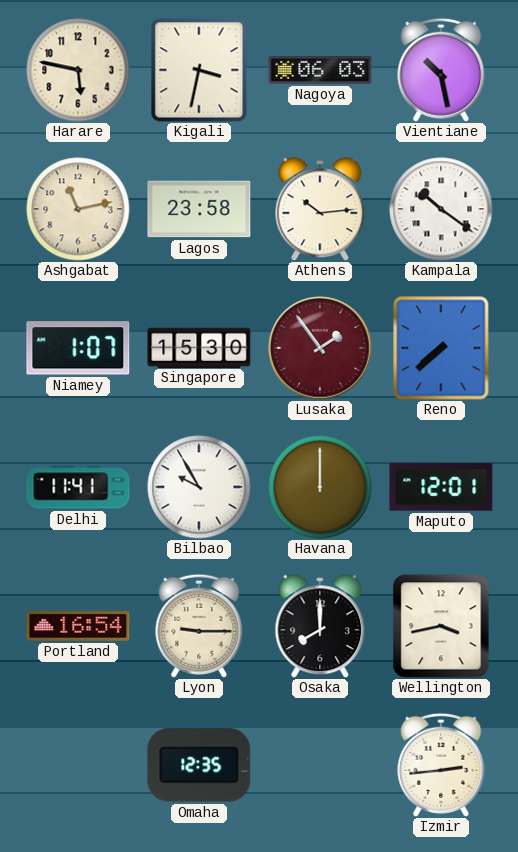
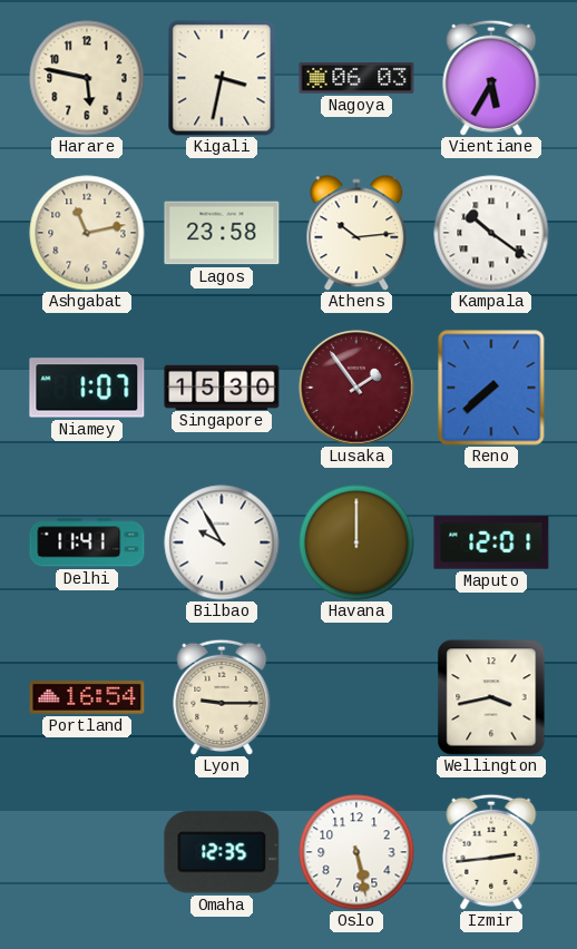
Vientiane: 10:28 -> 5:35 (491, 78)
Osaka: 8:00 -> none (320, 626)
Oslo: none -> 5:28 (356, 852)
